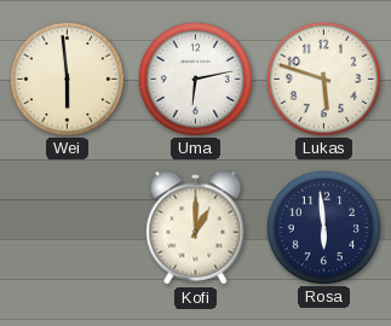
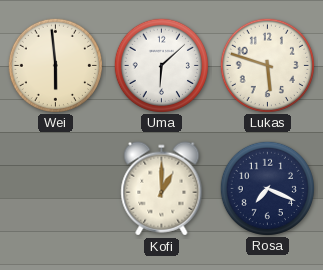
Uma: 6:13 -> 6:08 (161, 65)
Rosa: 5:59 -> 7:19 (267, 188)
